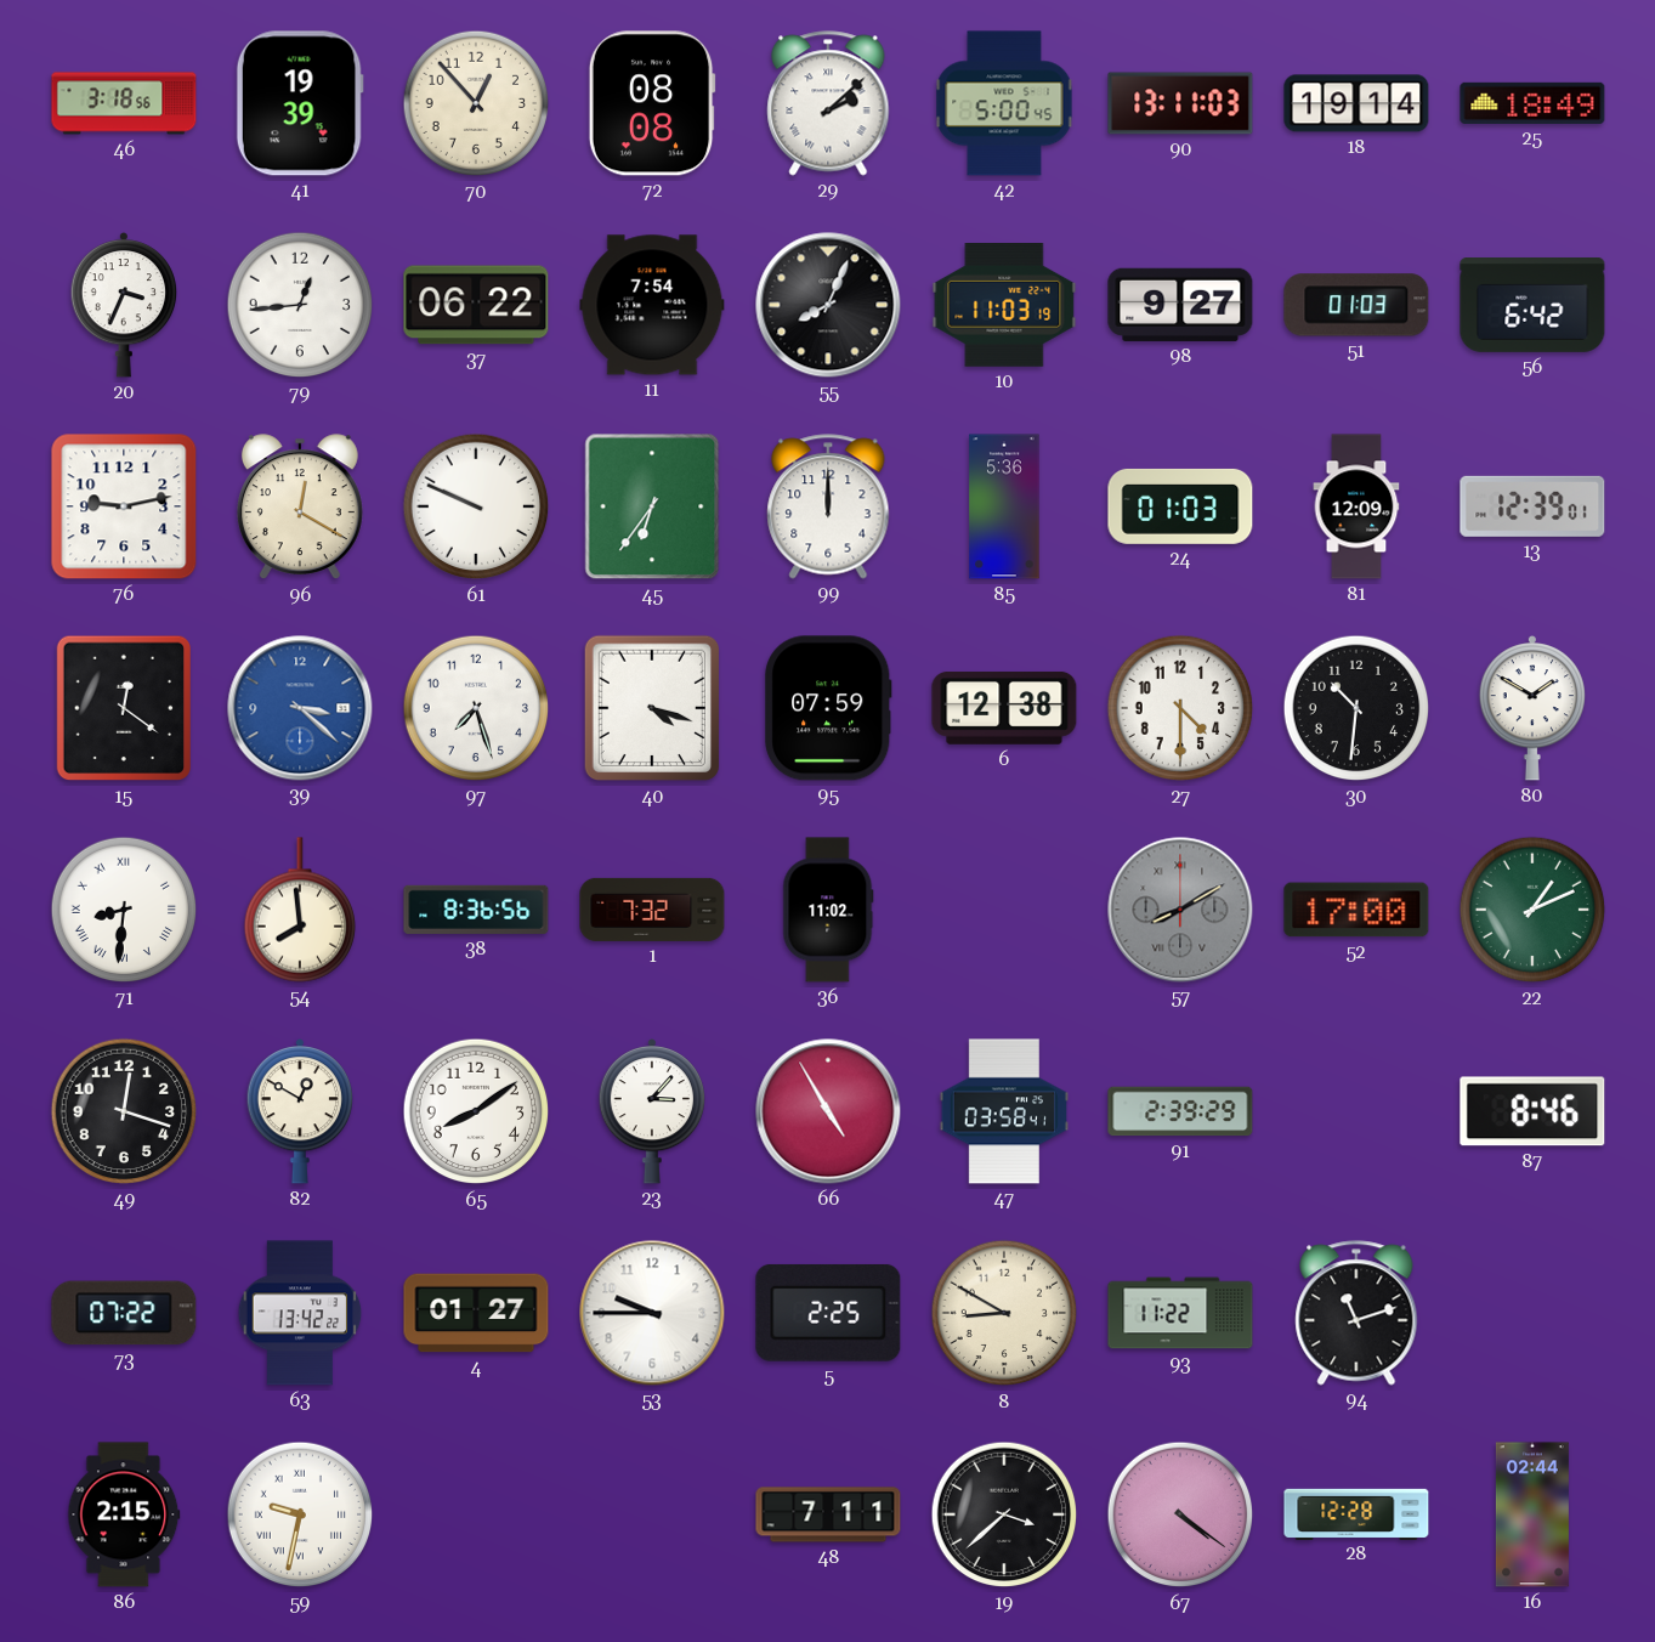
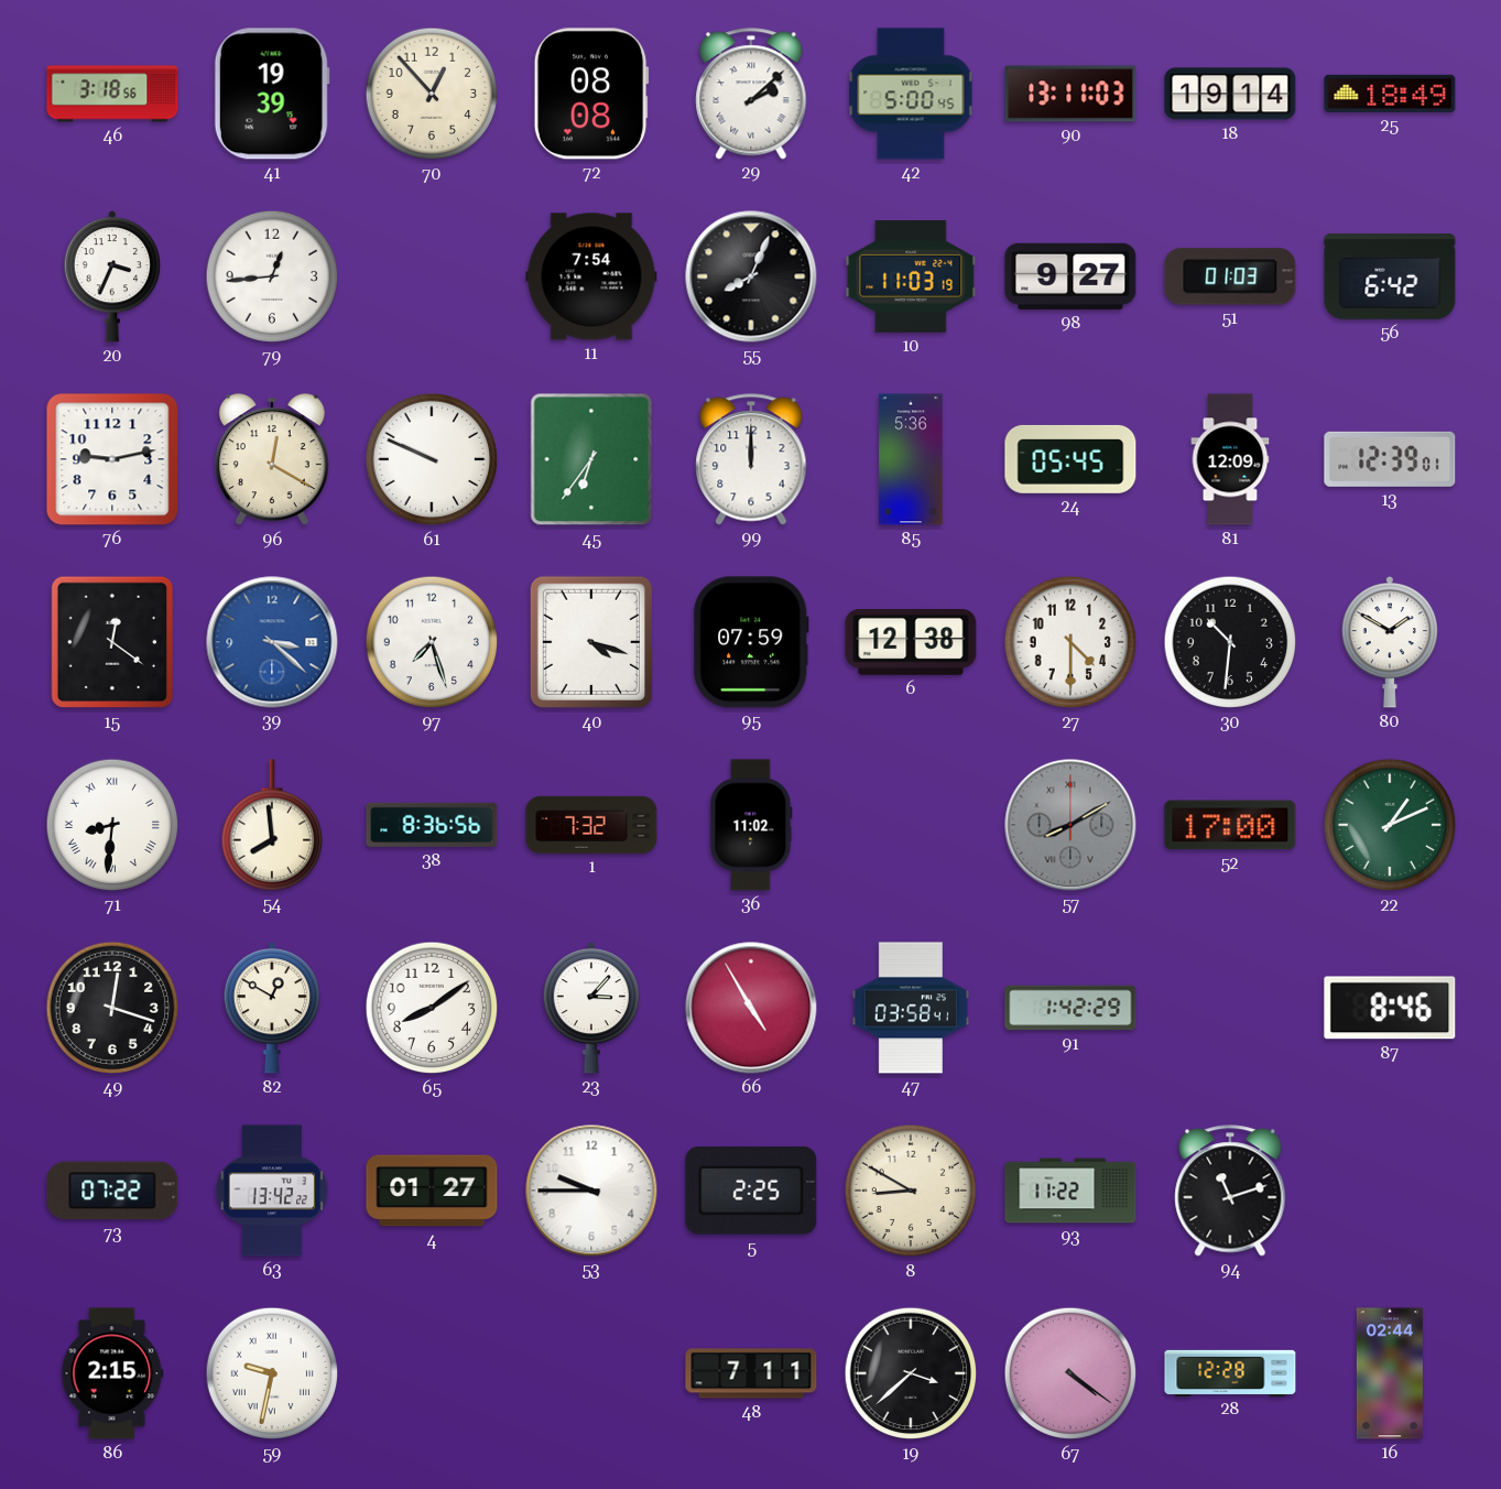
37: 06:22 -> none (476, 305)
24: 01:03 -> 05:45 (1070, 459)
91: 2:39 -> 1:42 (1070, 1008)
